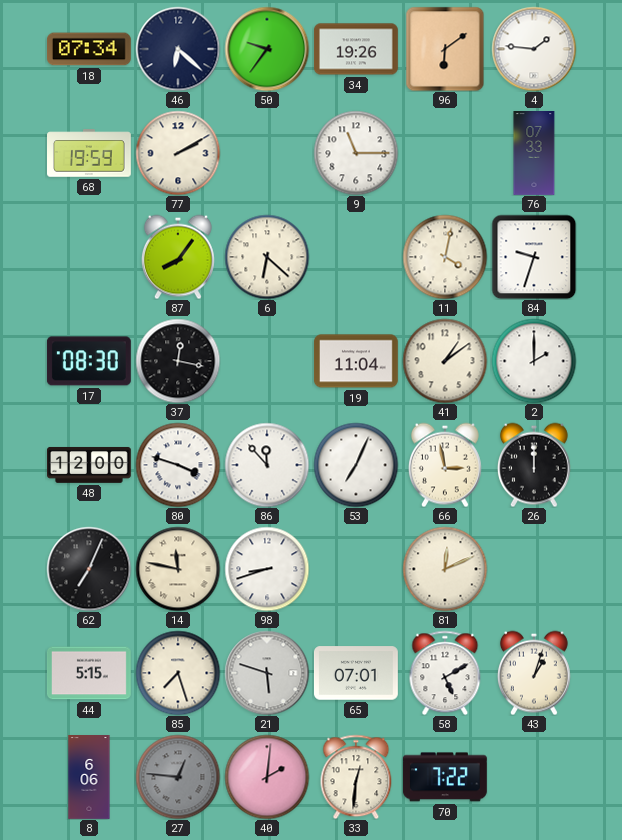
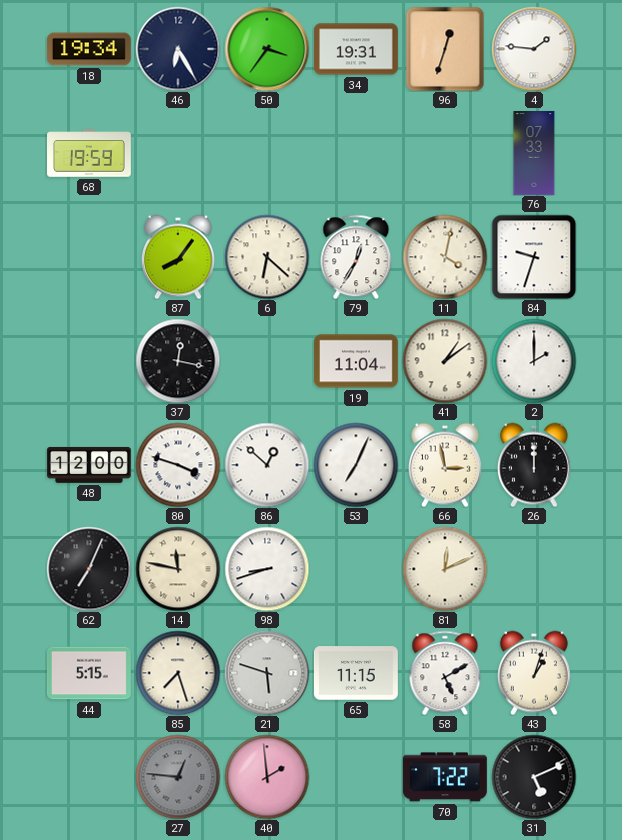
18: 07:34 -> 19:34 (89, 49)
46: 6:22 -> 6:25 (178, 49)
50: 9:36 -> 3:36 (267, 49)
34: 19:26 -> 19:31 (356, 49)
96: 6:09 -> 12:33 (445, 49)
77: 2:10 -> none (178, 153)
9: 11:15 -> none (356, 153)
79: none -> 12:35 (356, 257)
17: 08:30 -> none (89, 361)
86: 11:53 -> 12:52 (267, 465)
65: 07:01 -> 11:15 (356, 673)
8: 6:06 -> none (89, 778)
40: 2:01 -> 1:59 (267, 777)
33: 12:31 -> none (356, 777)
31: none -> 5:11 (534, 777)
